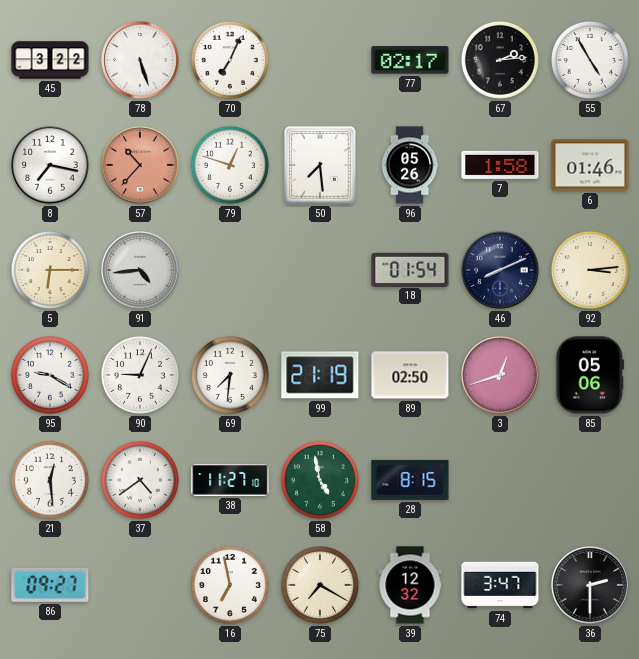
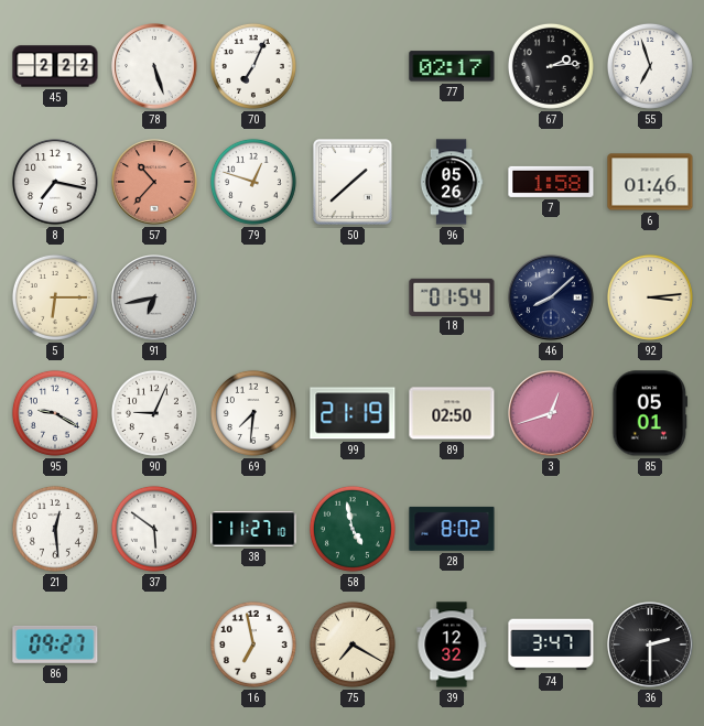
45: 3:22 -> 2:22 (55, 66)
55: 4:55 -> 6:57 (650, 66)
50: 7:29 -> 1:38 (354, 183)
91: 4:44 -> 6:43 (154, 297)
46: 8:11 -> 8:08 (551, 297)
85: 05:06 -> 05:01 (650, 413)
37: 4:39 -> 5:51 (154, 529)
28: 8:15 -> 8:02 (452, 529)
